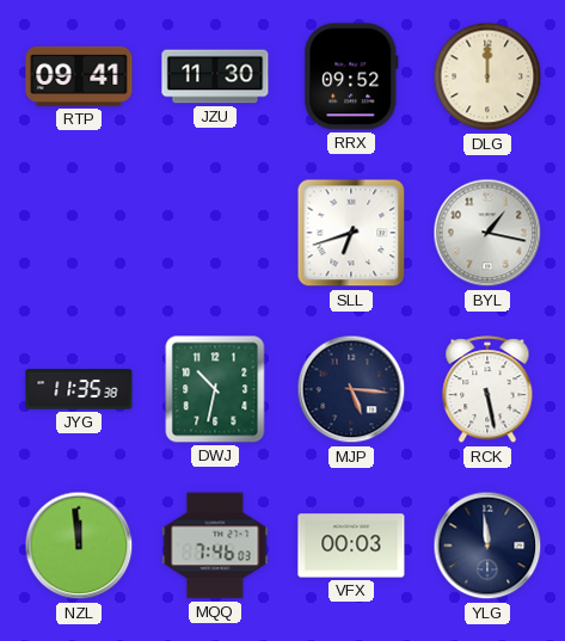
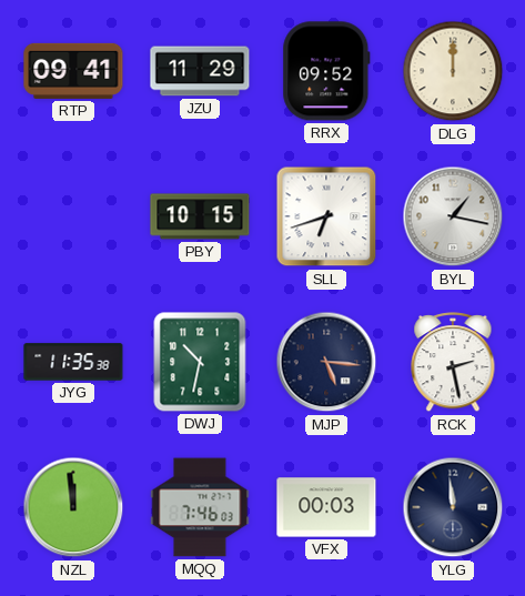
JZU: 11:30 -> 11:29 (200, 71)
PBY: none -> 10:15 (200, 216)
RCK: 5:28 -> 2:28 (453, 363)
